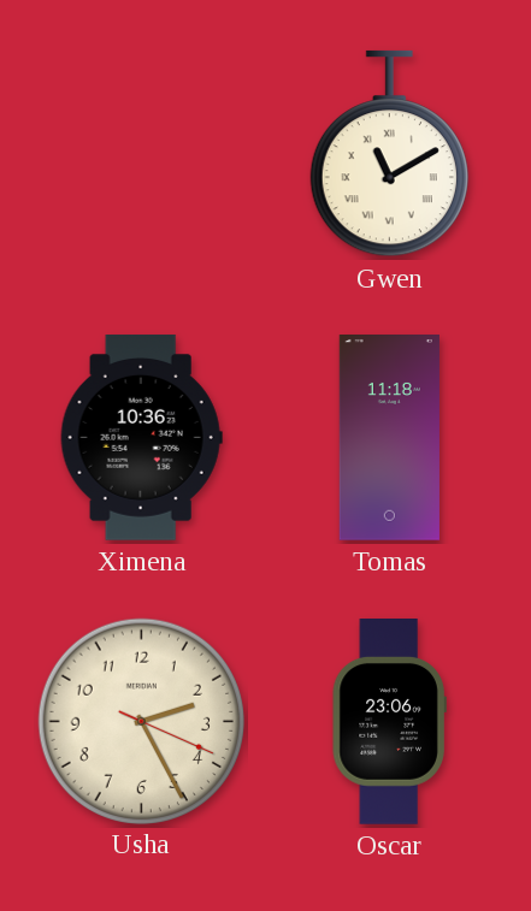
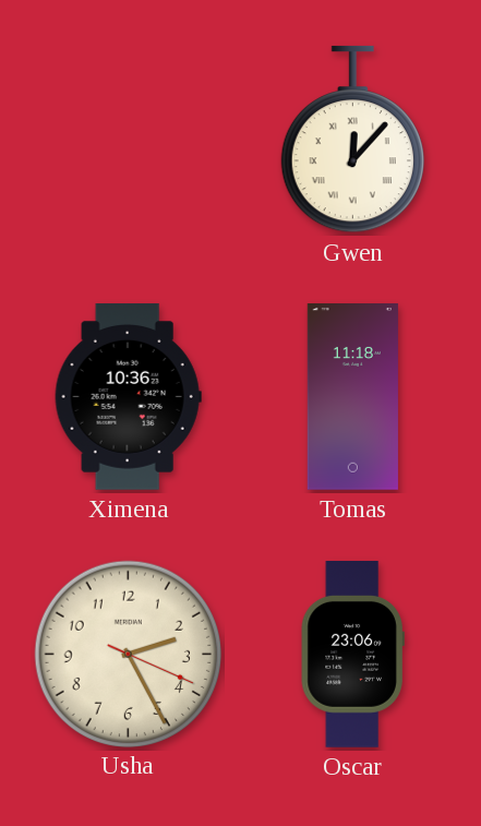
Gwen: 11:10 -> 12:07 (352, 140)
